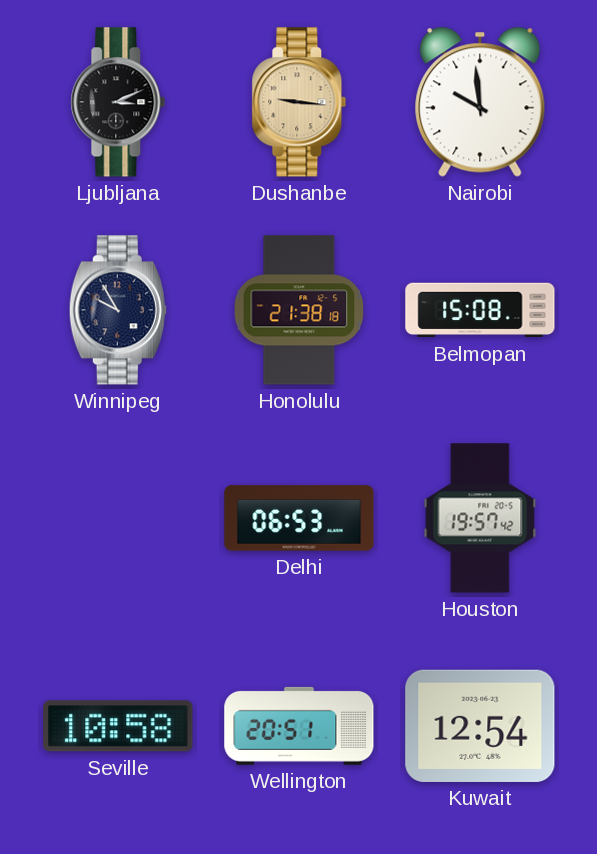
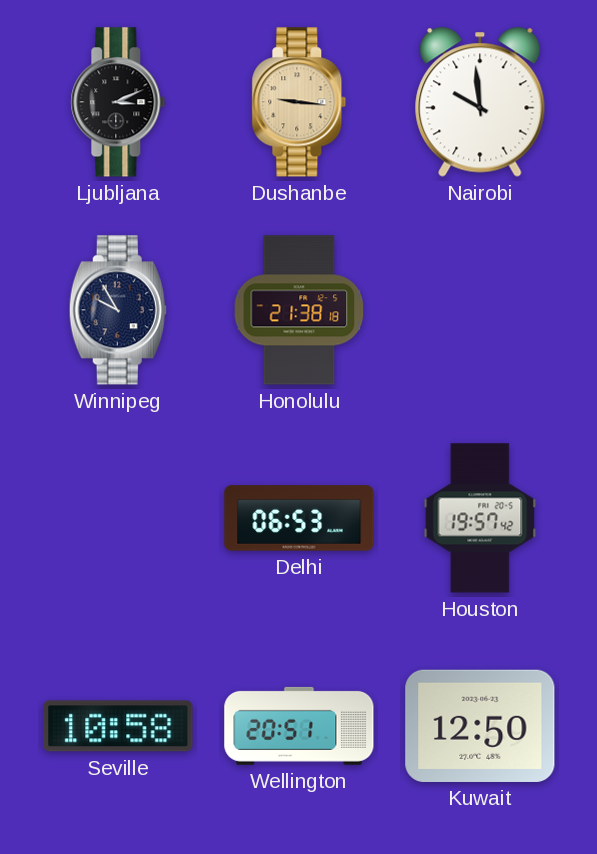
Belmopan: 15:08 -> none (480, 310)
Kuwait: 12:54 -> 12:50 (480, 726)
